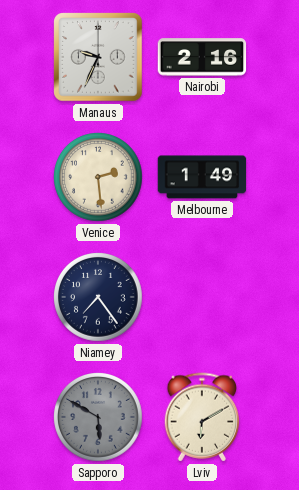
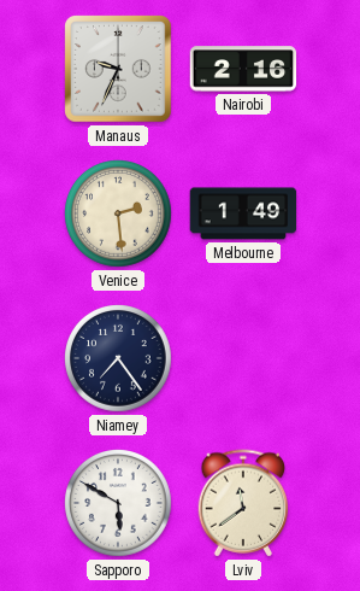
Sapporo dial: grey -> white (119, 504)
Lviv: 6:10 -> 11:39 (243, 503)
